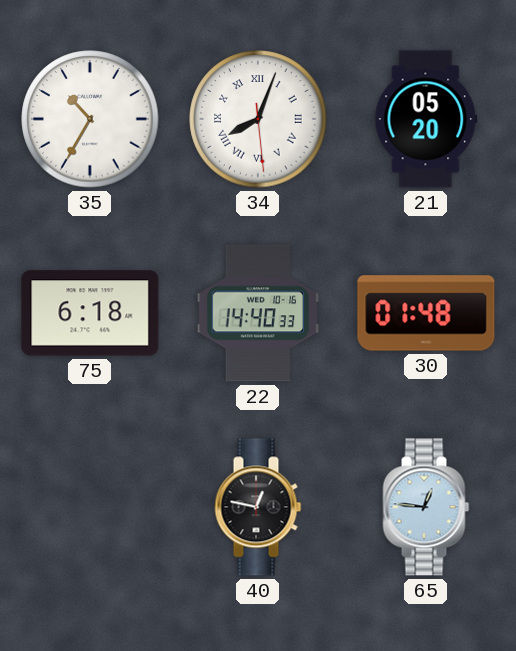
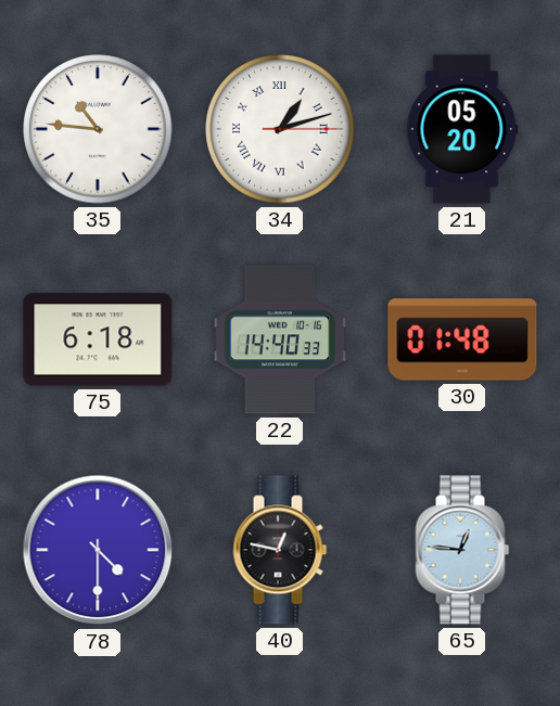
35: 10:35 -> 10:46 (98, 129)
34: 8:03 -> 1:12 (280, 129)
78: none -> 4:30 (98, 550)
